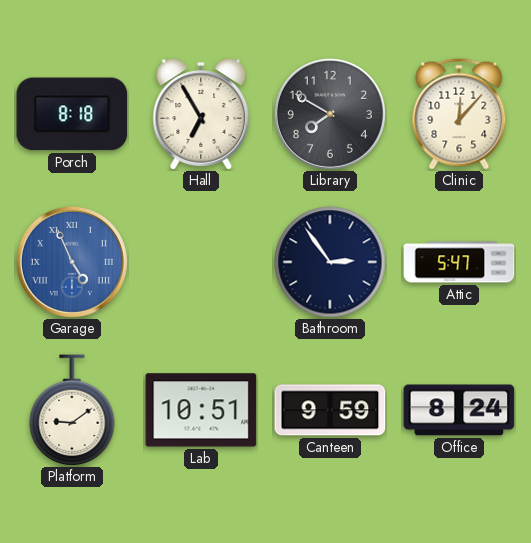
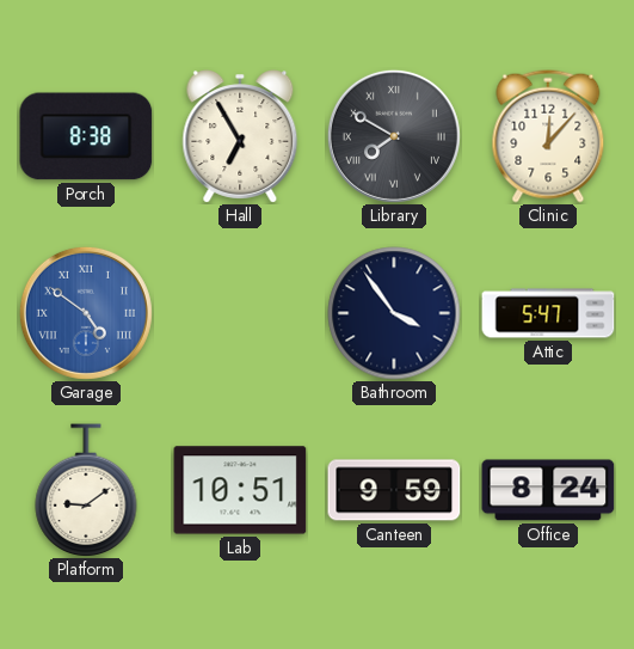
Porch: 8:18 -> 8:38 (86, 136)
Library numerals: Arabic -> Roman (394, 136)
Garage: 4:56 -> 4:51 (86, 313)
Bathroom: 2:54 -> 3:54 (394, 313)
